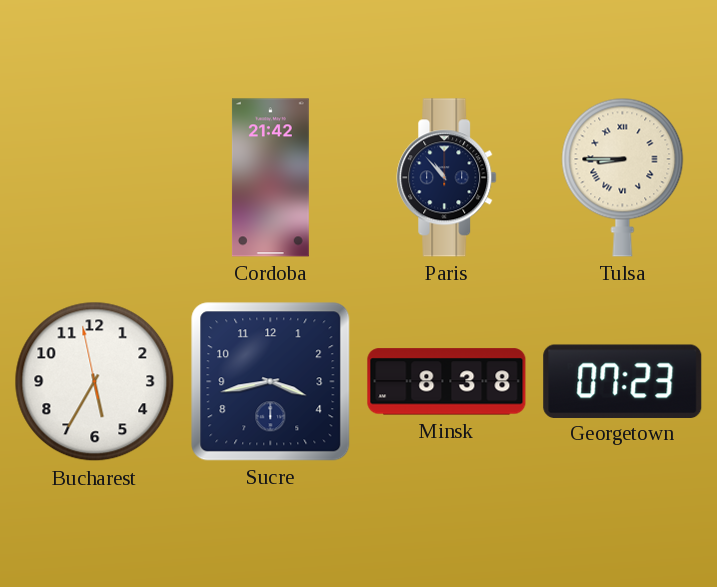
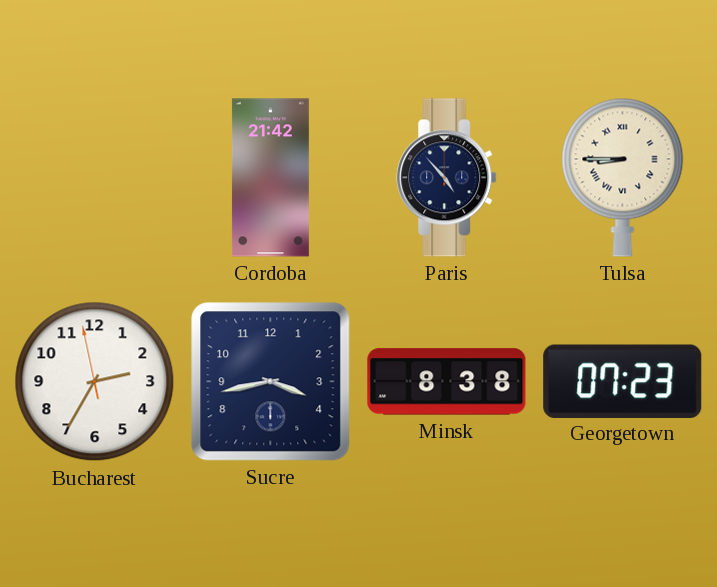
Paris: 10:53 -> 4:53 (447, 178)
Bucharest: 5:34 -> 2:34 (95, 382)
